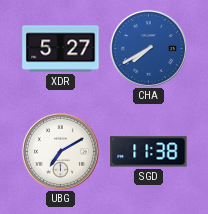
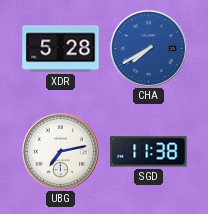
XDR: 5:27 -> 5:28 (61, 49)
UBG: 7:10 -> 7:13 (60, 151)
